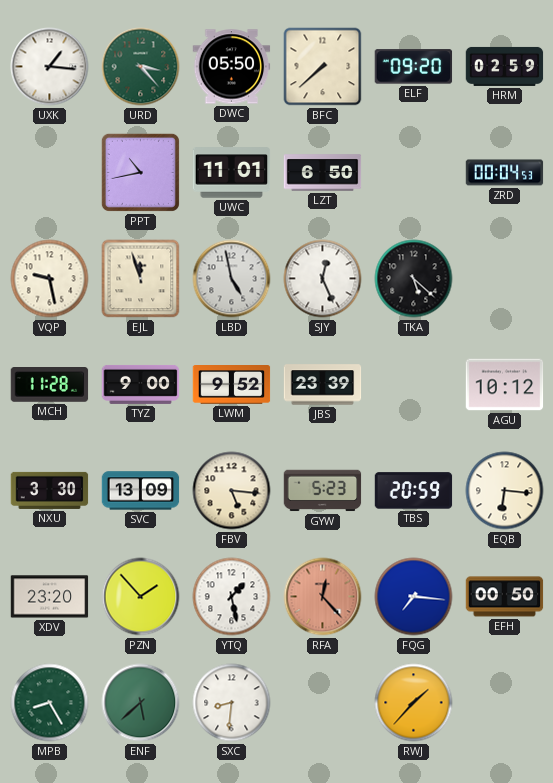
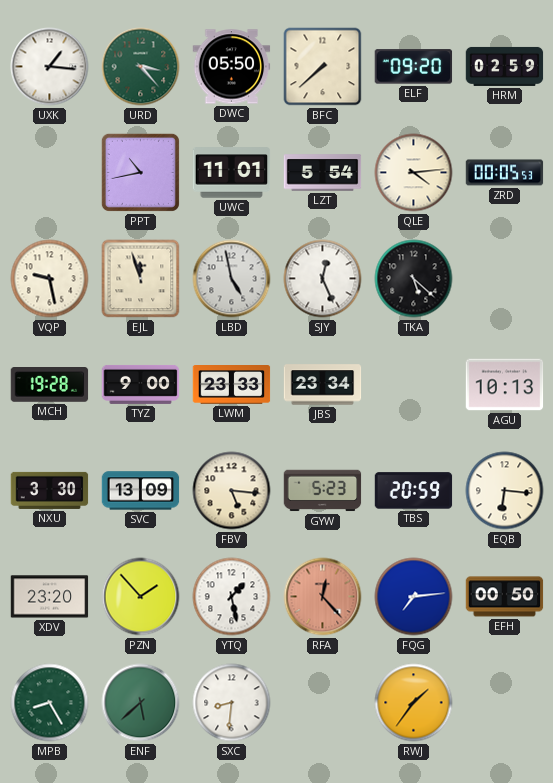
LZT: 6:50 -> 5:54 (323, 173)
QLE: none -> 4:14 (414, 173)
ZRD: 00:04 -> 00:05 (505, 173)
MCH: 11:28 -> 19:28 (50, 385)
LWM: 9:52 -> 23:33 (232, 385)
JBS: 23:39 -> 23:34 (323, 385)
AGU: 10:12 -> 10:13 (505, 385)
FQG: 7:16 -> 7:14 (414, 597)
RWJ: 1:37 -> 1:36 (414, 703)
